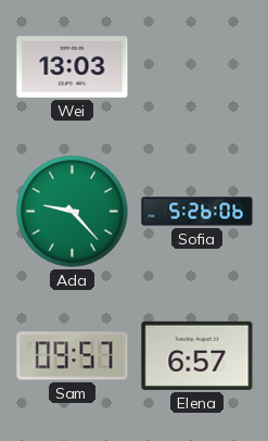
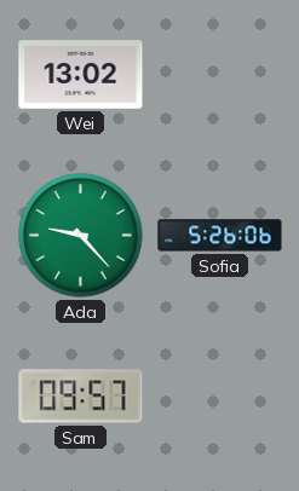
Wei: 13:03 -> 13:02 (81, 75)
Elena: 6:57 -> none (197, 355)
